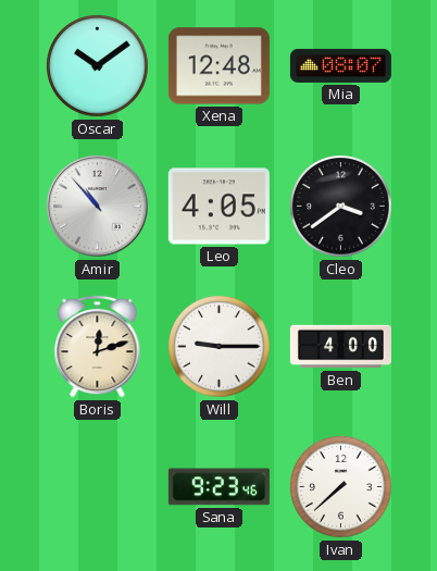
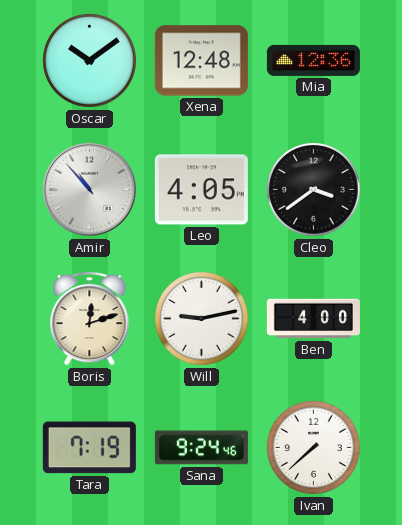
Mia: 08:07 -> 12:36 (313, 60)
Will: 9:15 -> 9:13 (202, 319)
Tara: none -> 7:19 (89, 448)
Sana: 9:23 -> 9:24 (201, 448)
